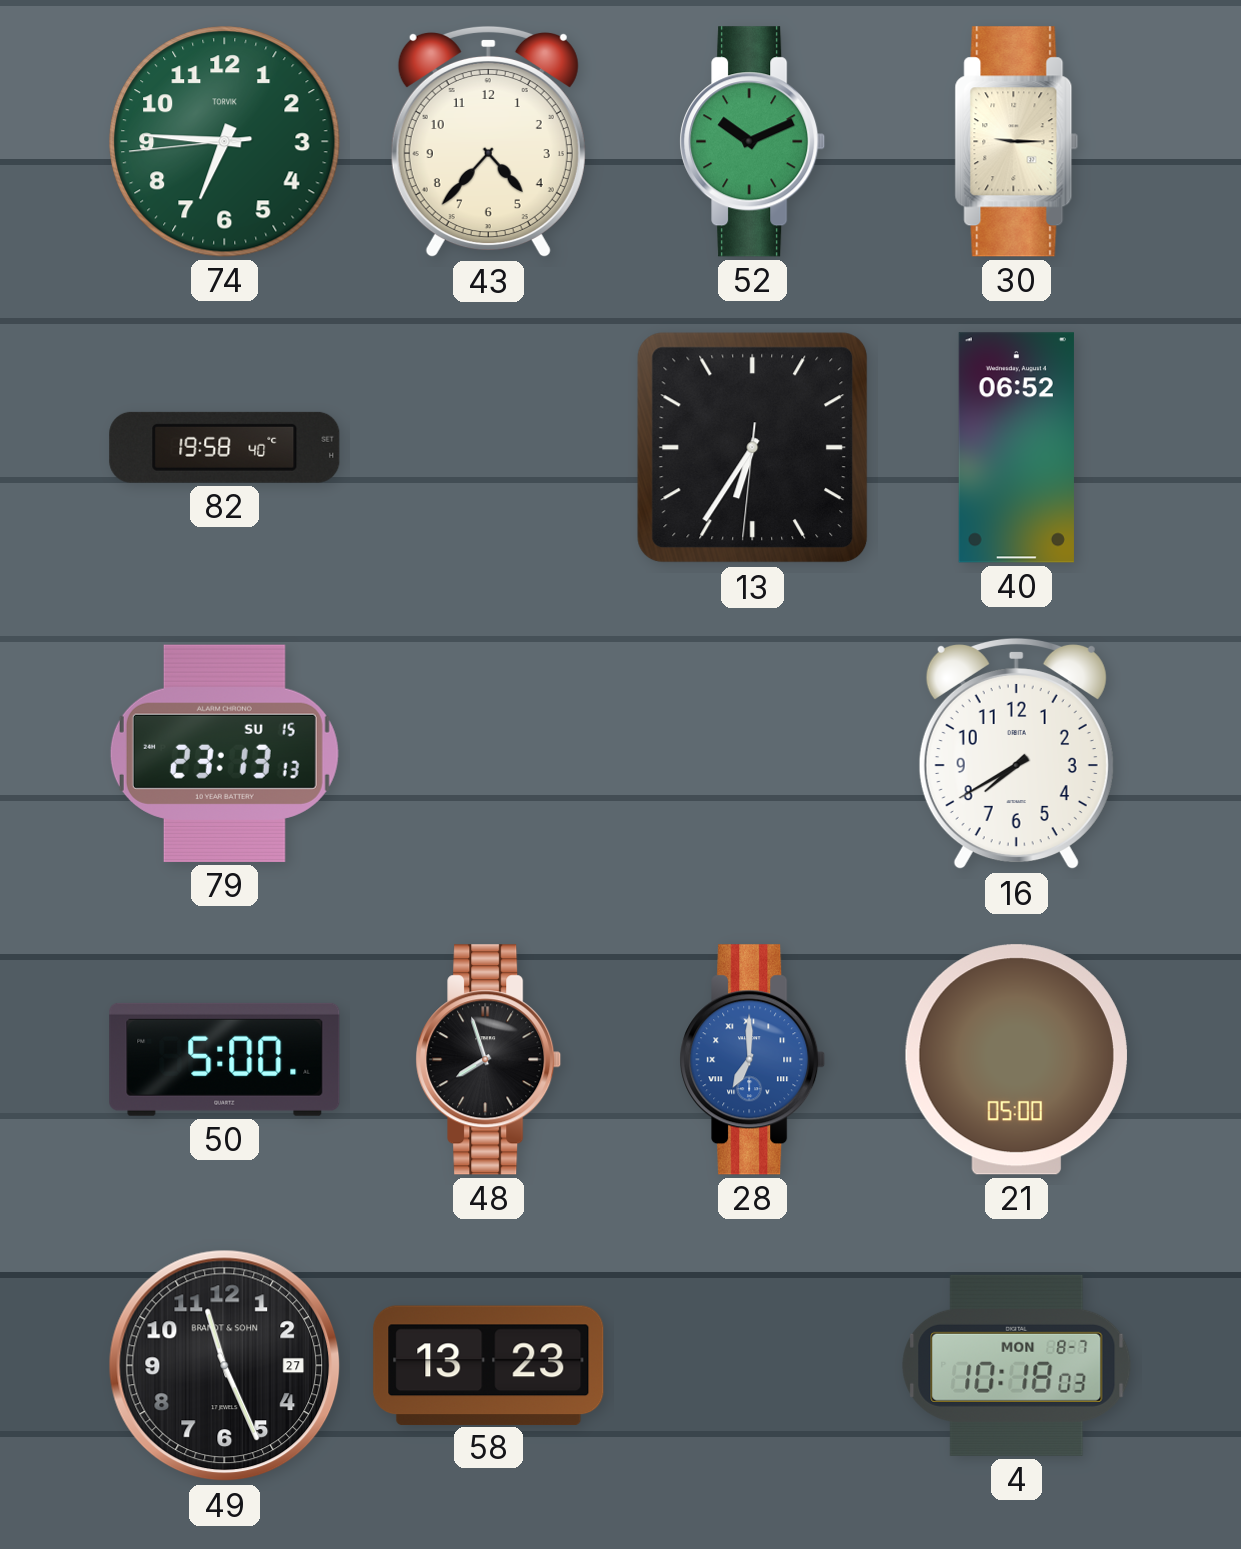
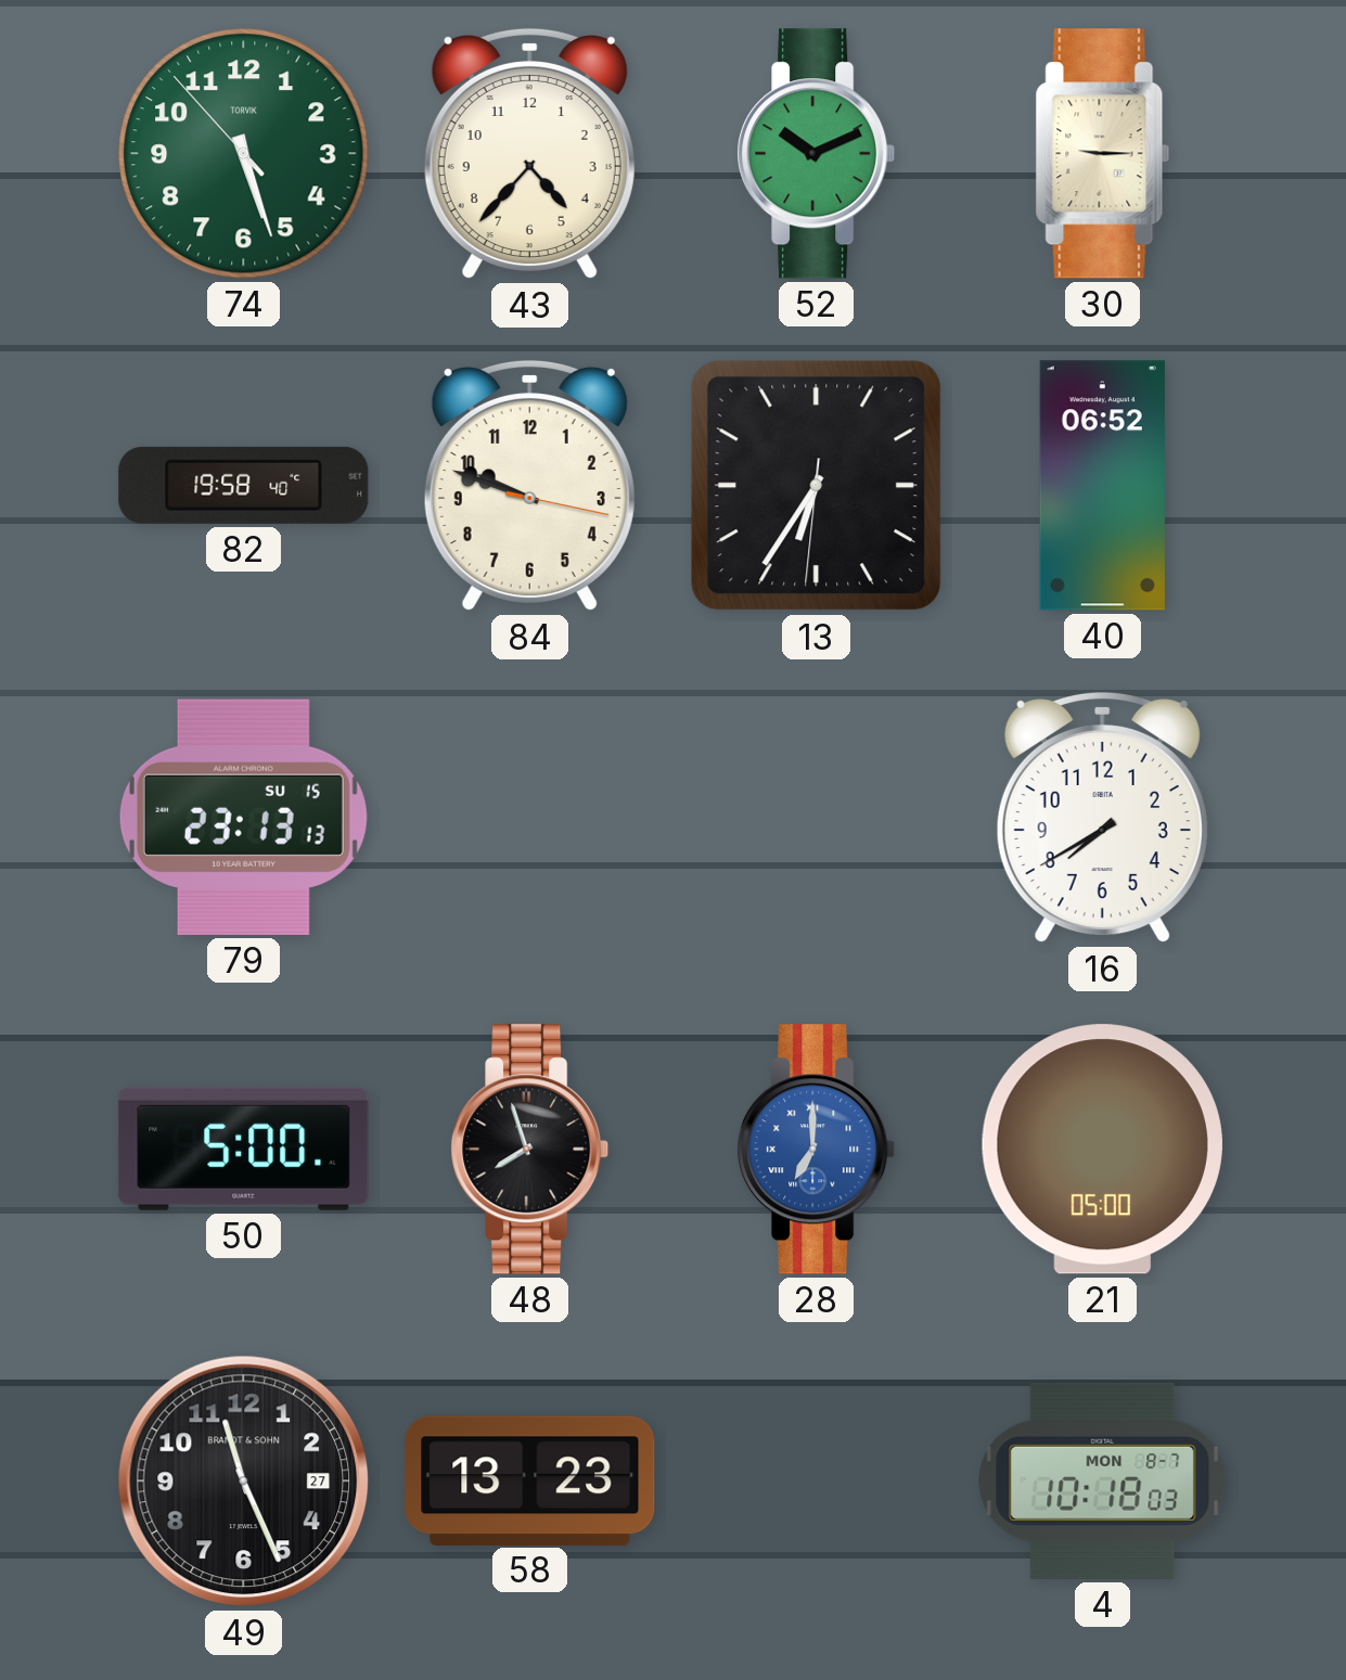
74: 6:45 -> 5:26 (244, 154)
84: none -> 9:48 (529, 486)
